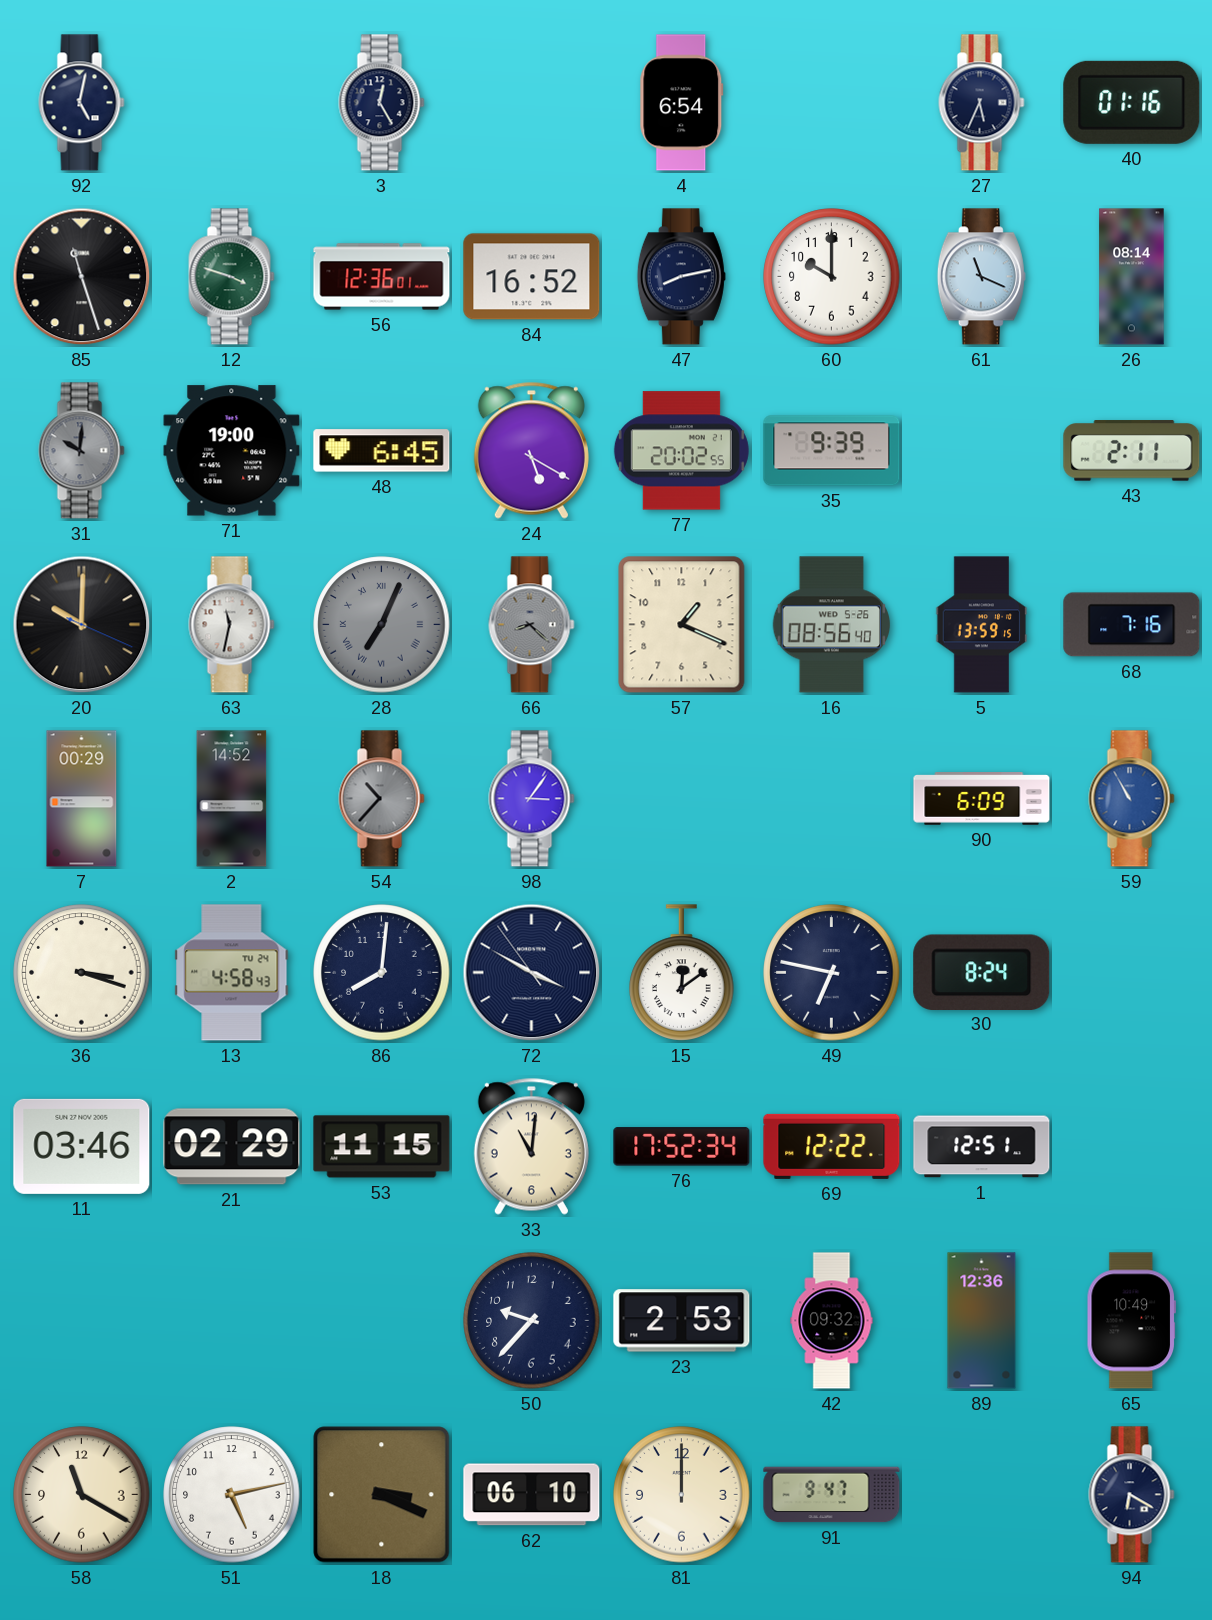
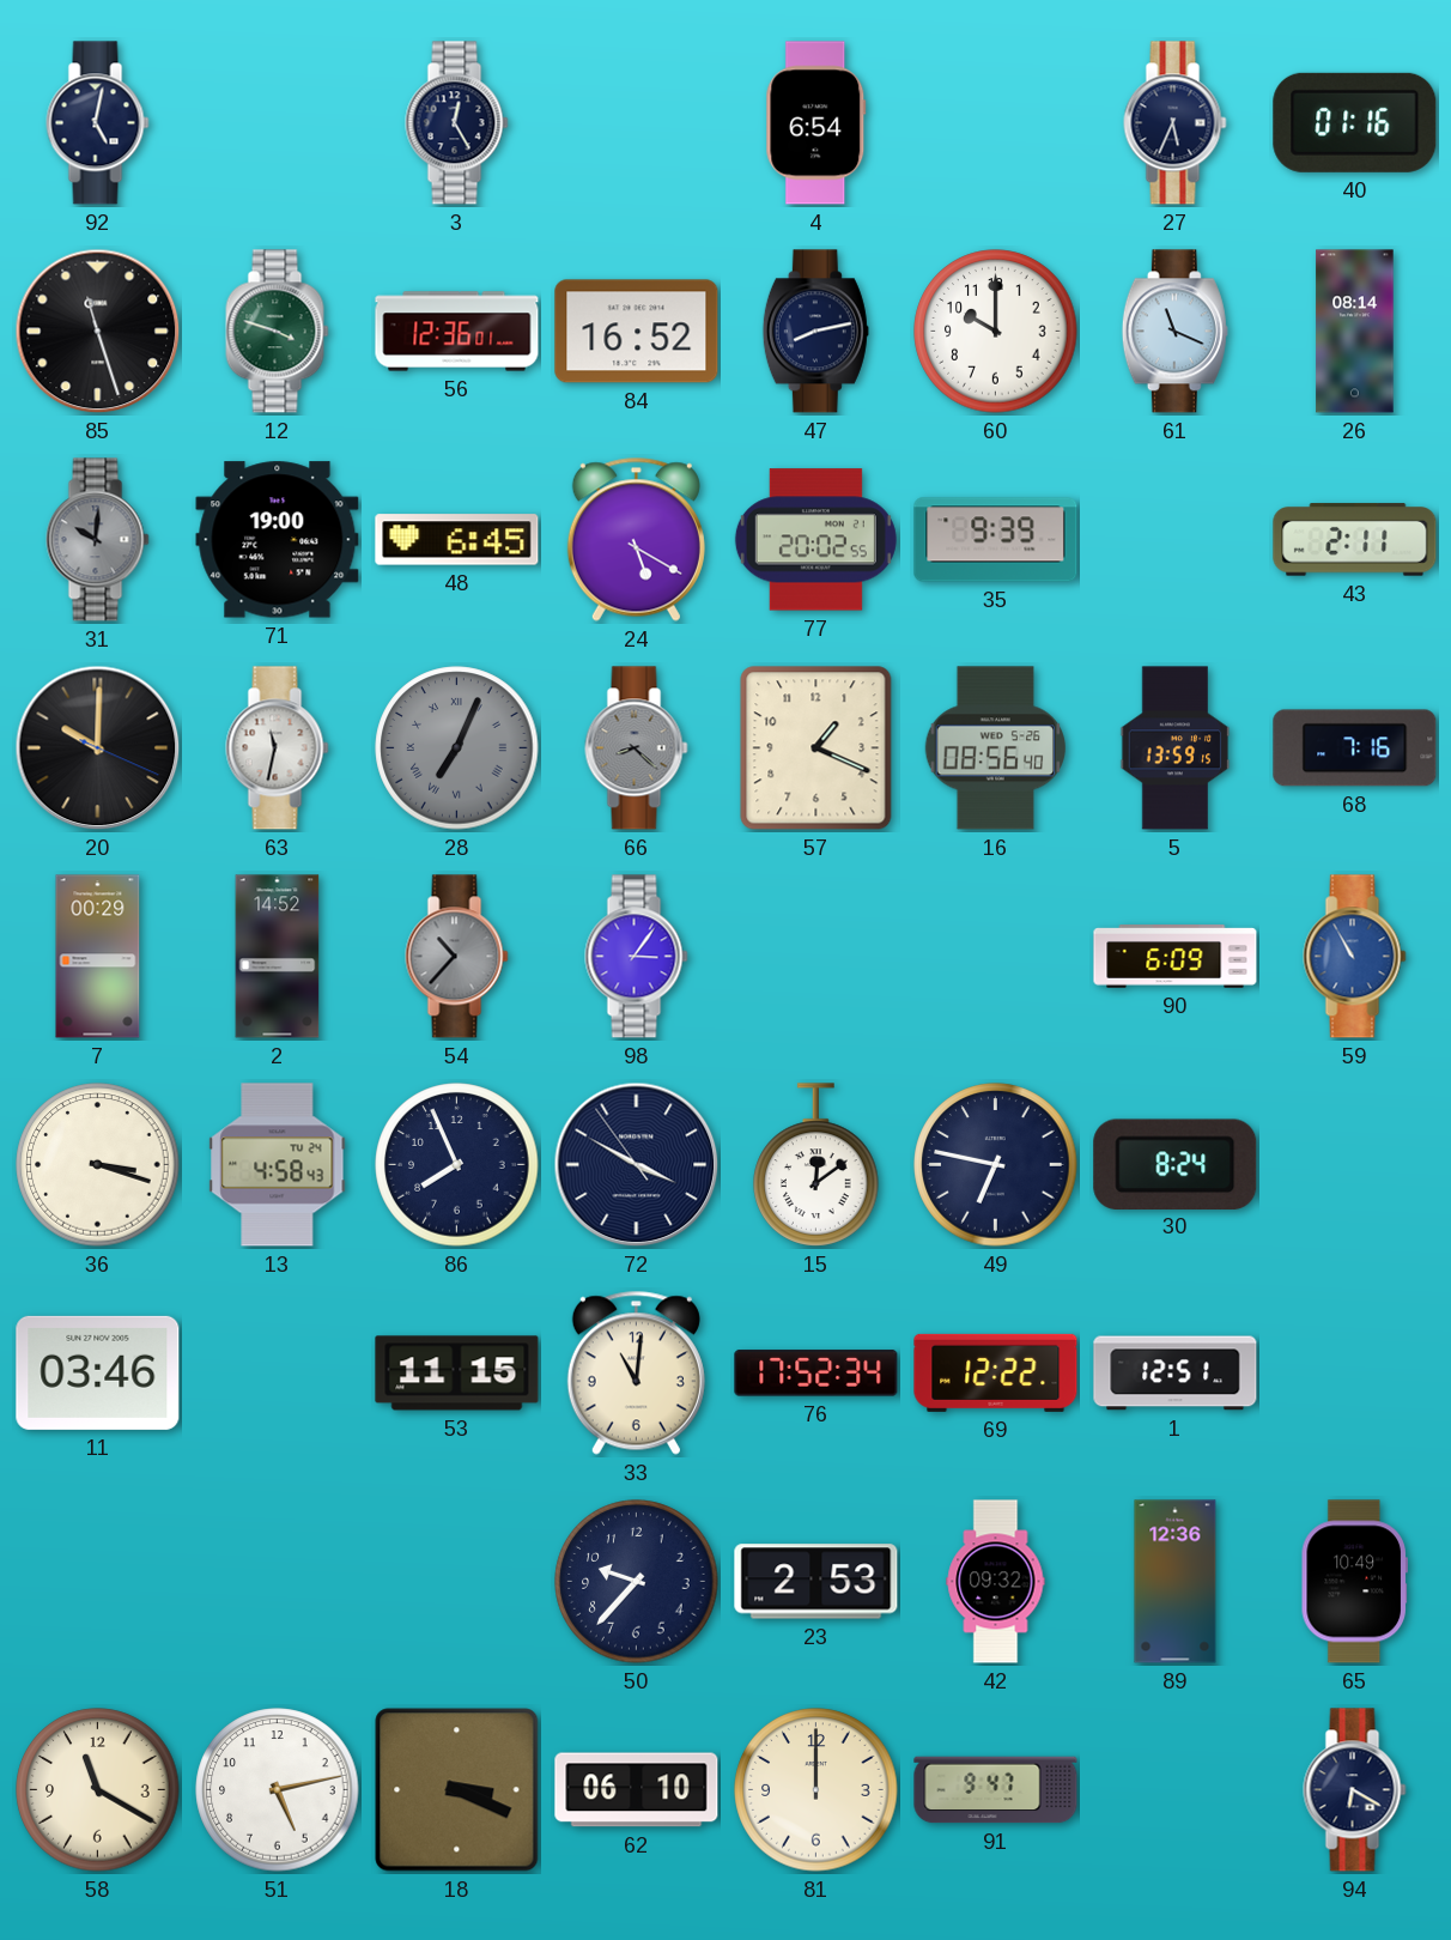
86: 8:01 -> 7:56 (457, 1165)
21: 02:29 -> none (232, 1147)
